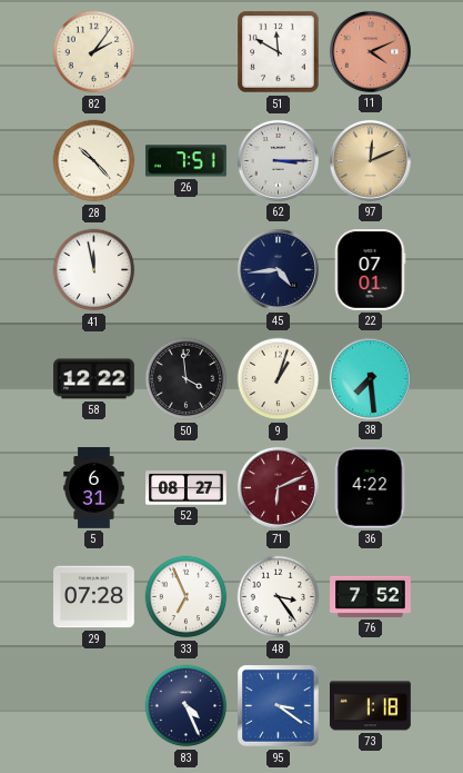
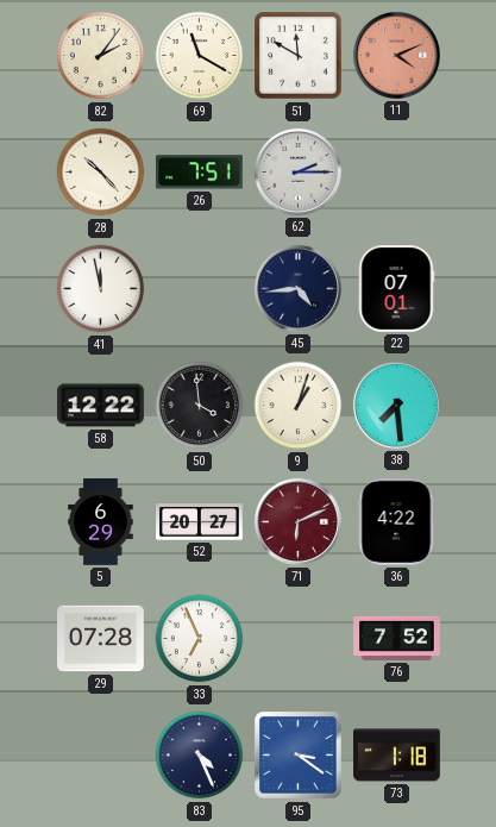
69: none -> 11:20 (200, 56)
62: 3:15 -> 2:15 (297, 171)
97: 12:11 -> none (370, 160)
5: 6:31 -> 6:29 (101, 522)
52: 08:27 -> 20:27 (200, 522)
48: 3:24 -> none (279, 597)
